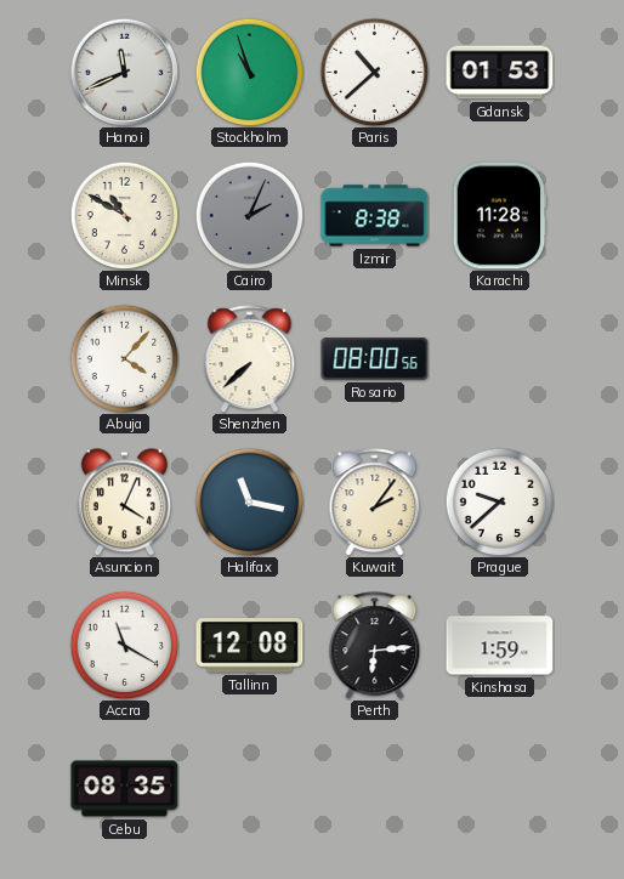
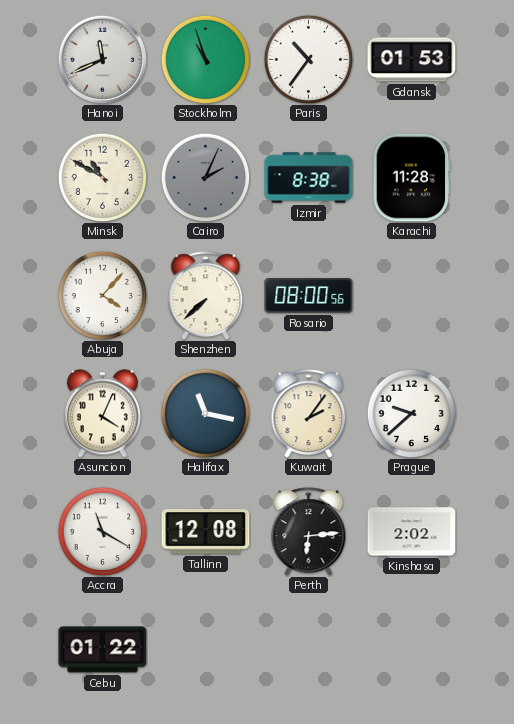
Paris: 10:38 -> 10:36 (308, 59)
Kinshasa: 1:59 -> 2:02 (412, 532)
Cebu: 08:35 -> 01:22 (103, 650)
